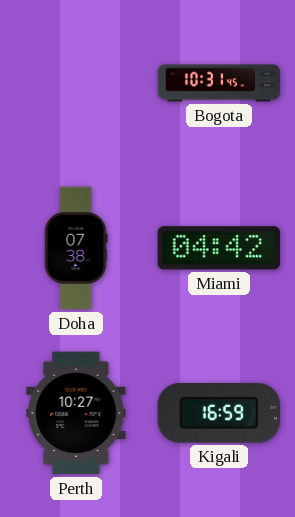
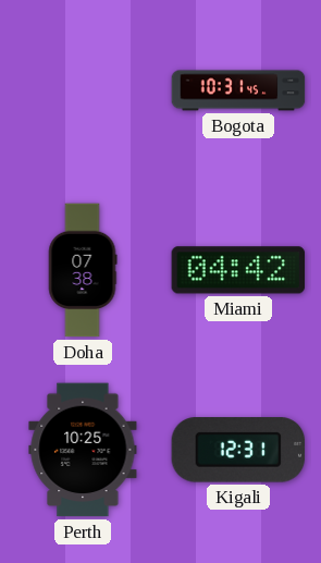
Perth: 10:27 -> 10:25 (83, 450)
Kigali: 16:59 -> 12:31 (238, 450)
